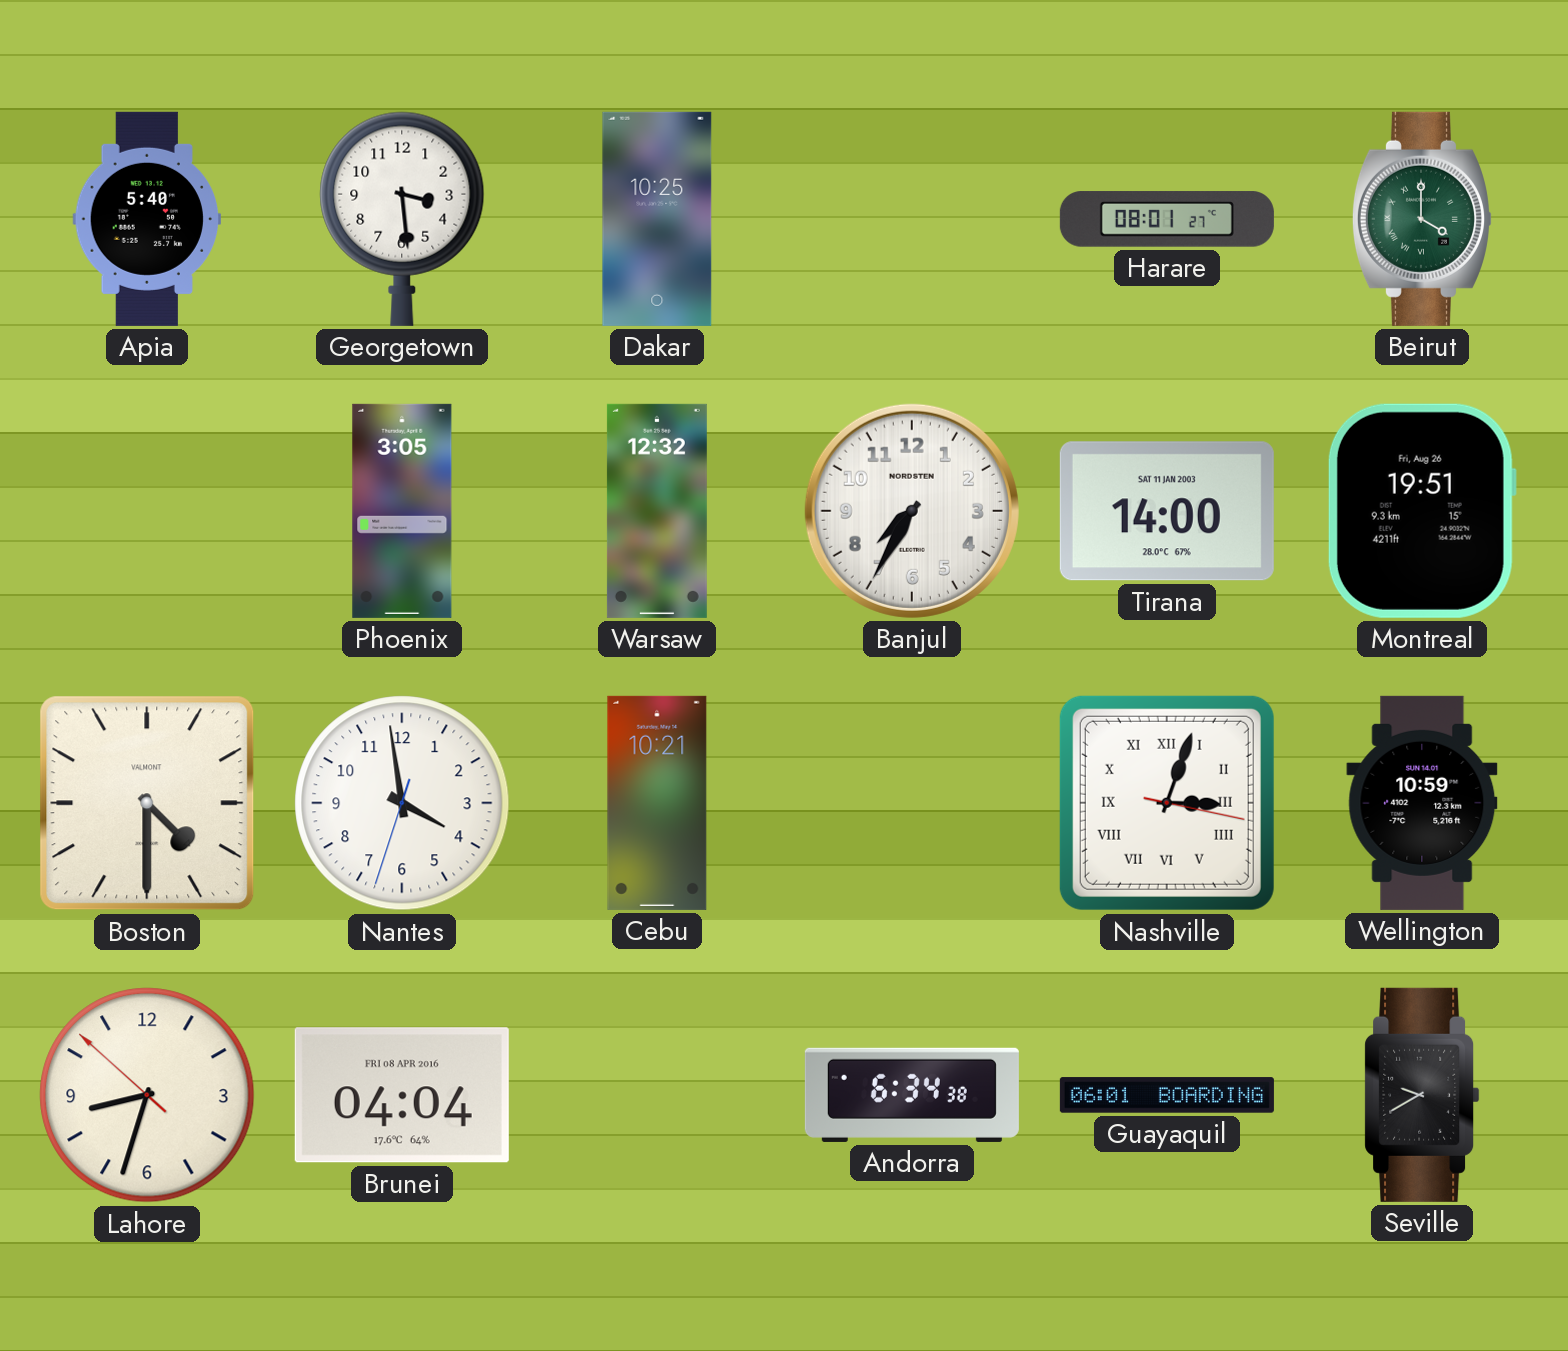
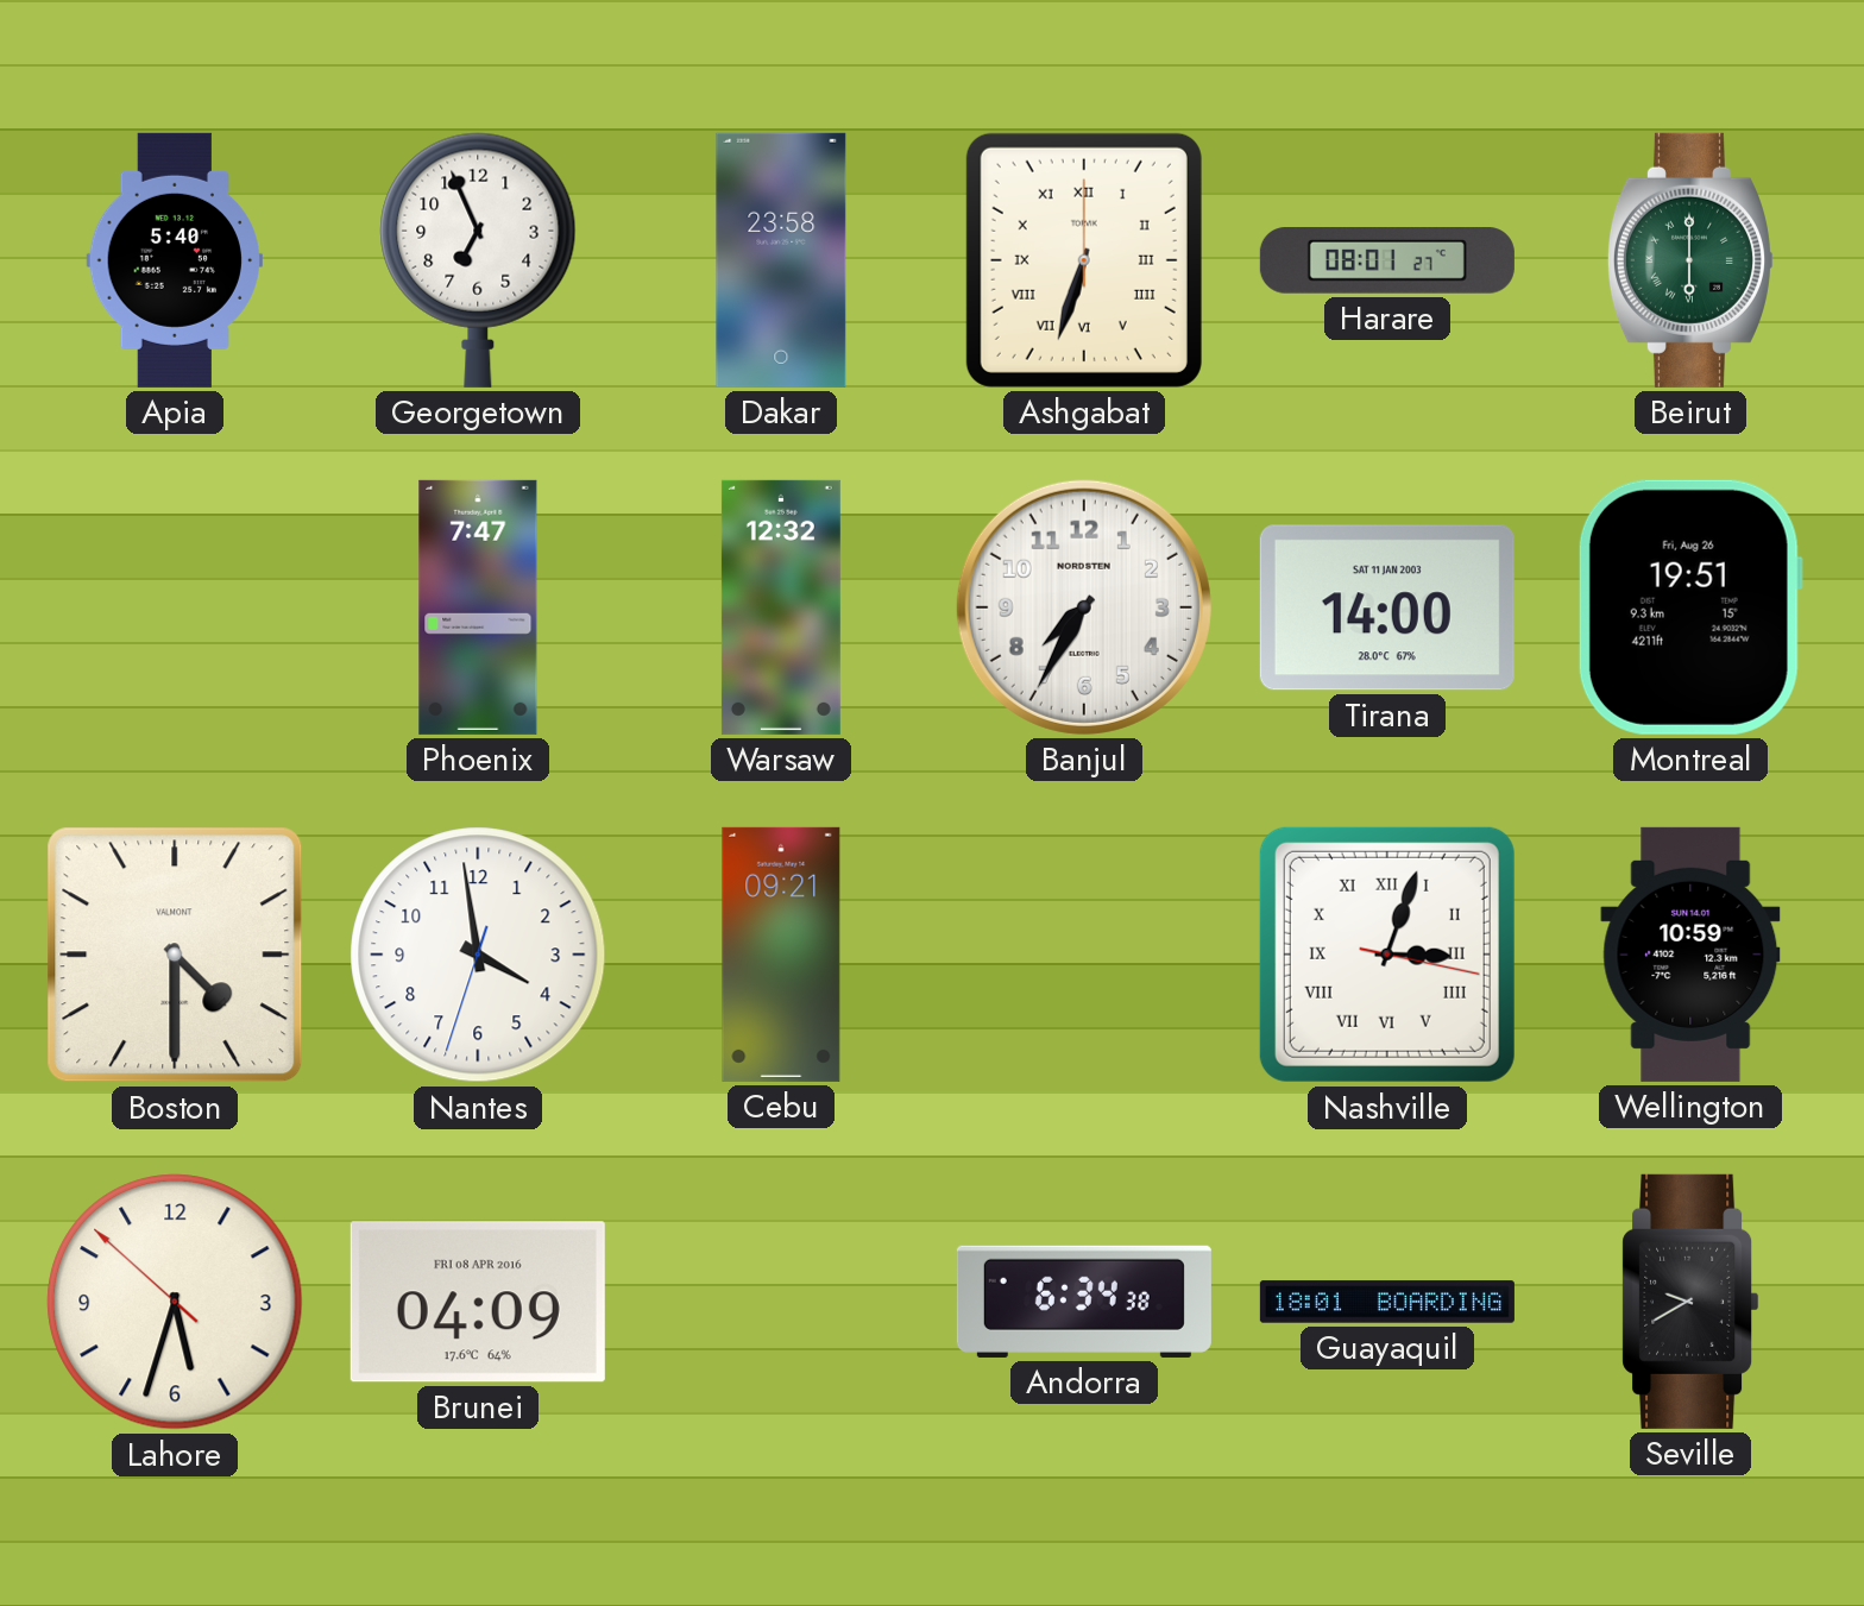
Georgetown: 3:29 -> 6:56 (478, 260)
Dakar: 10:25 -> 23:58 (781, 260)
Ashgabat: none -> 6:33 (1084, 260)
Beirut: 4:00 -> 6:00 (1690, 260)
Phoenix: 3:05 -> 7:47 (478, 607)
Cebu: 10:21 -> 09:21 (781, 955)
Lahore: 8:32 -> 5:32 (175, 1302)
Brunei: 04:04 -> 04:09 (478, 1302)
Guayaquil: 06:01 -> 18:01 (1387, 1302)
